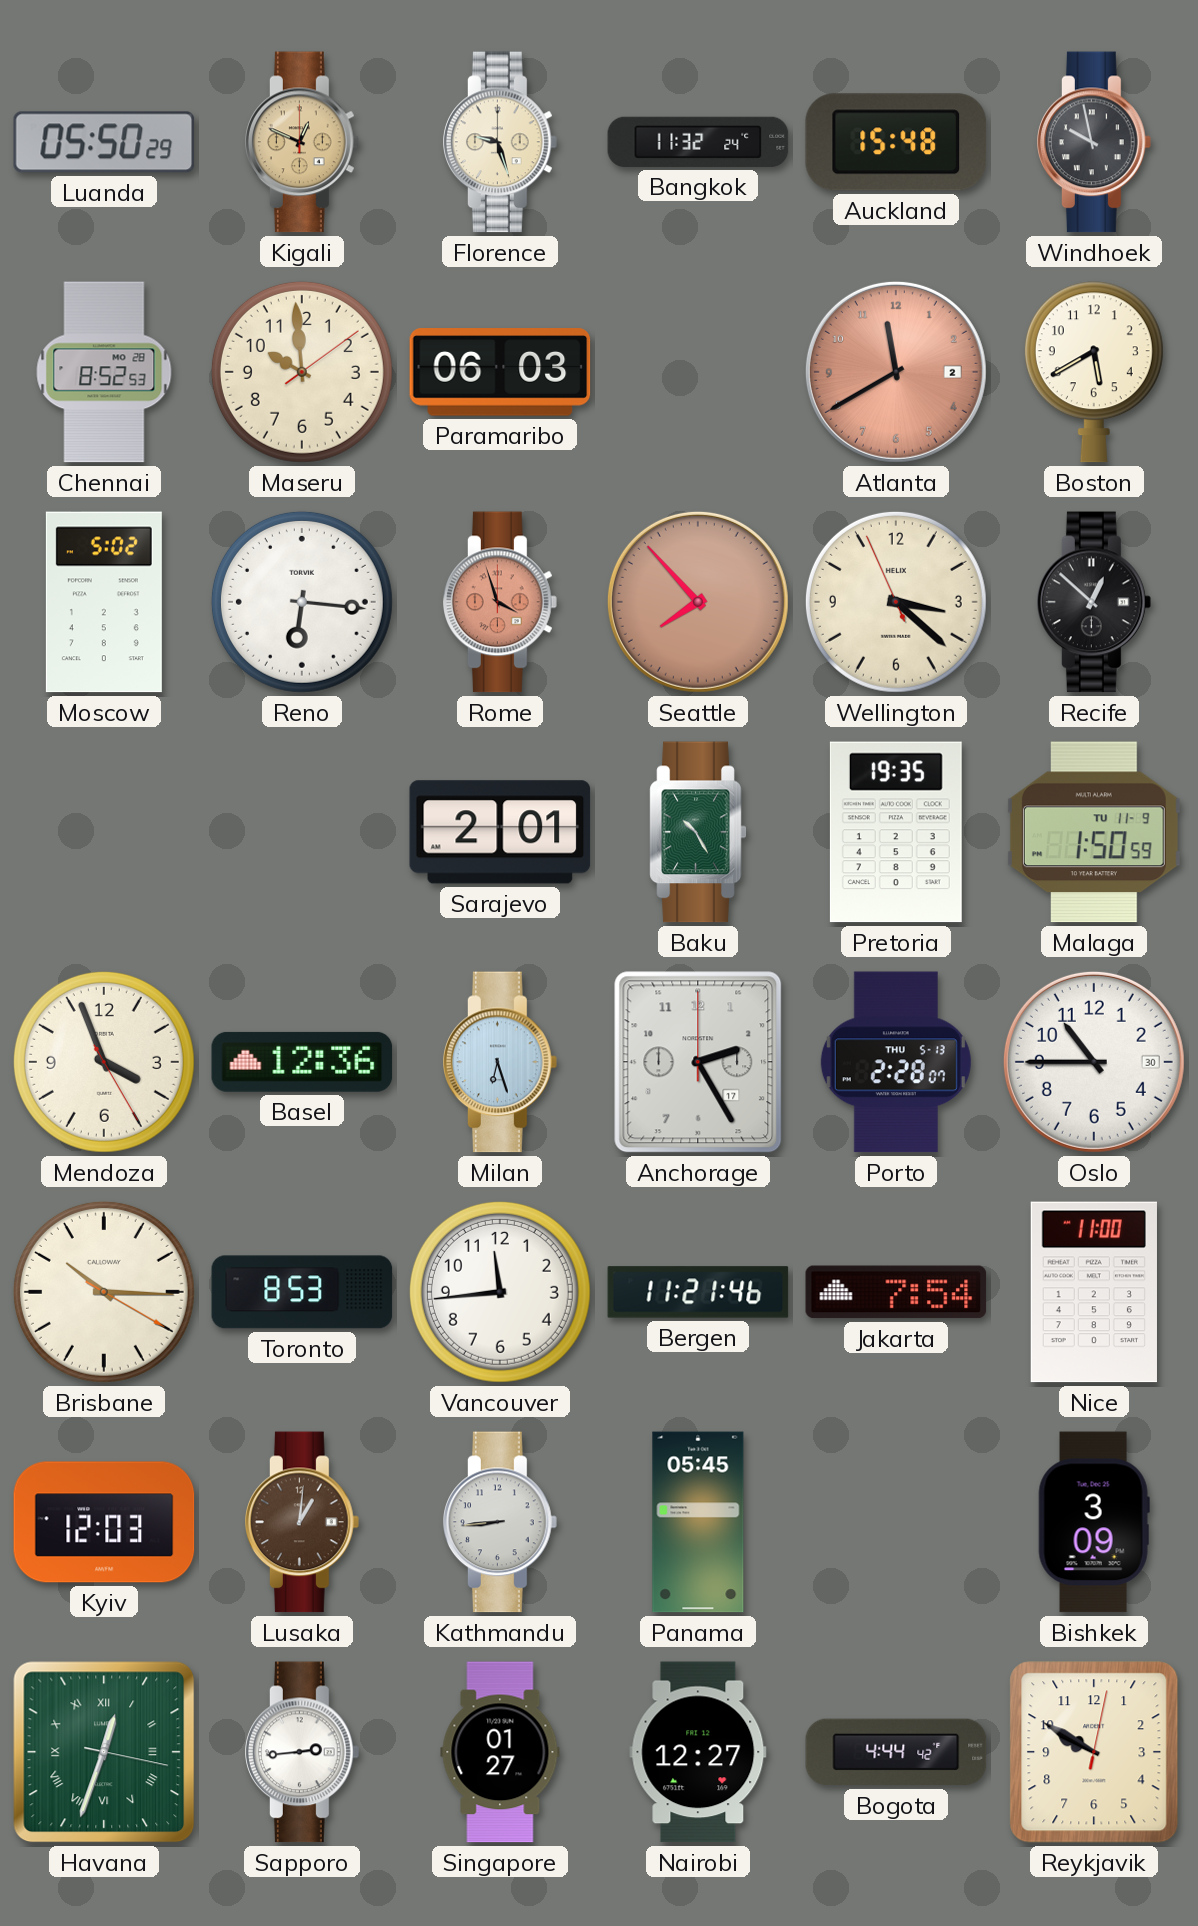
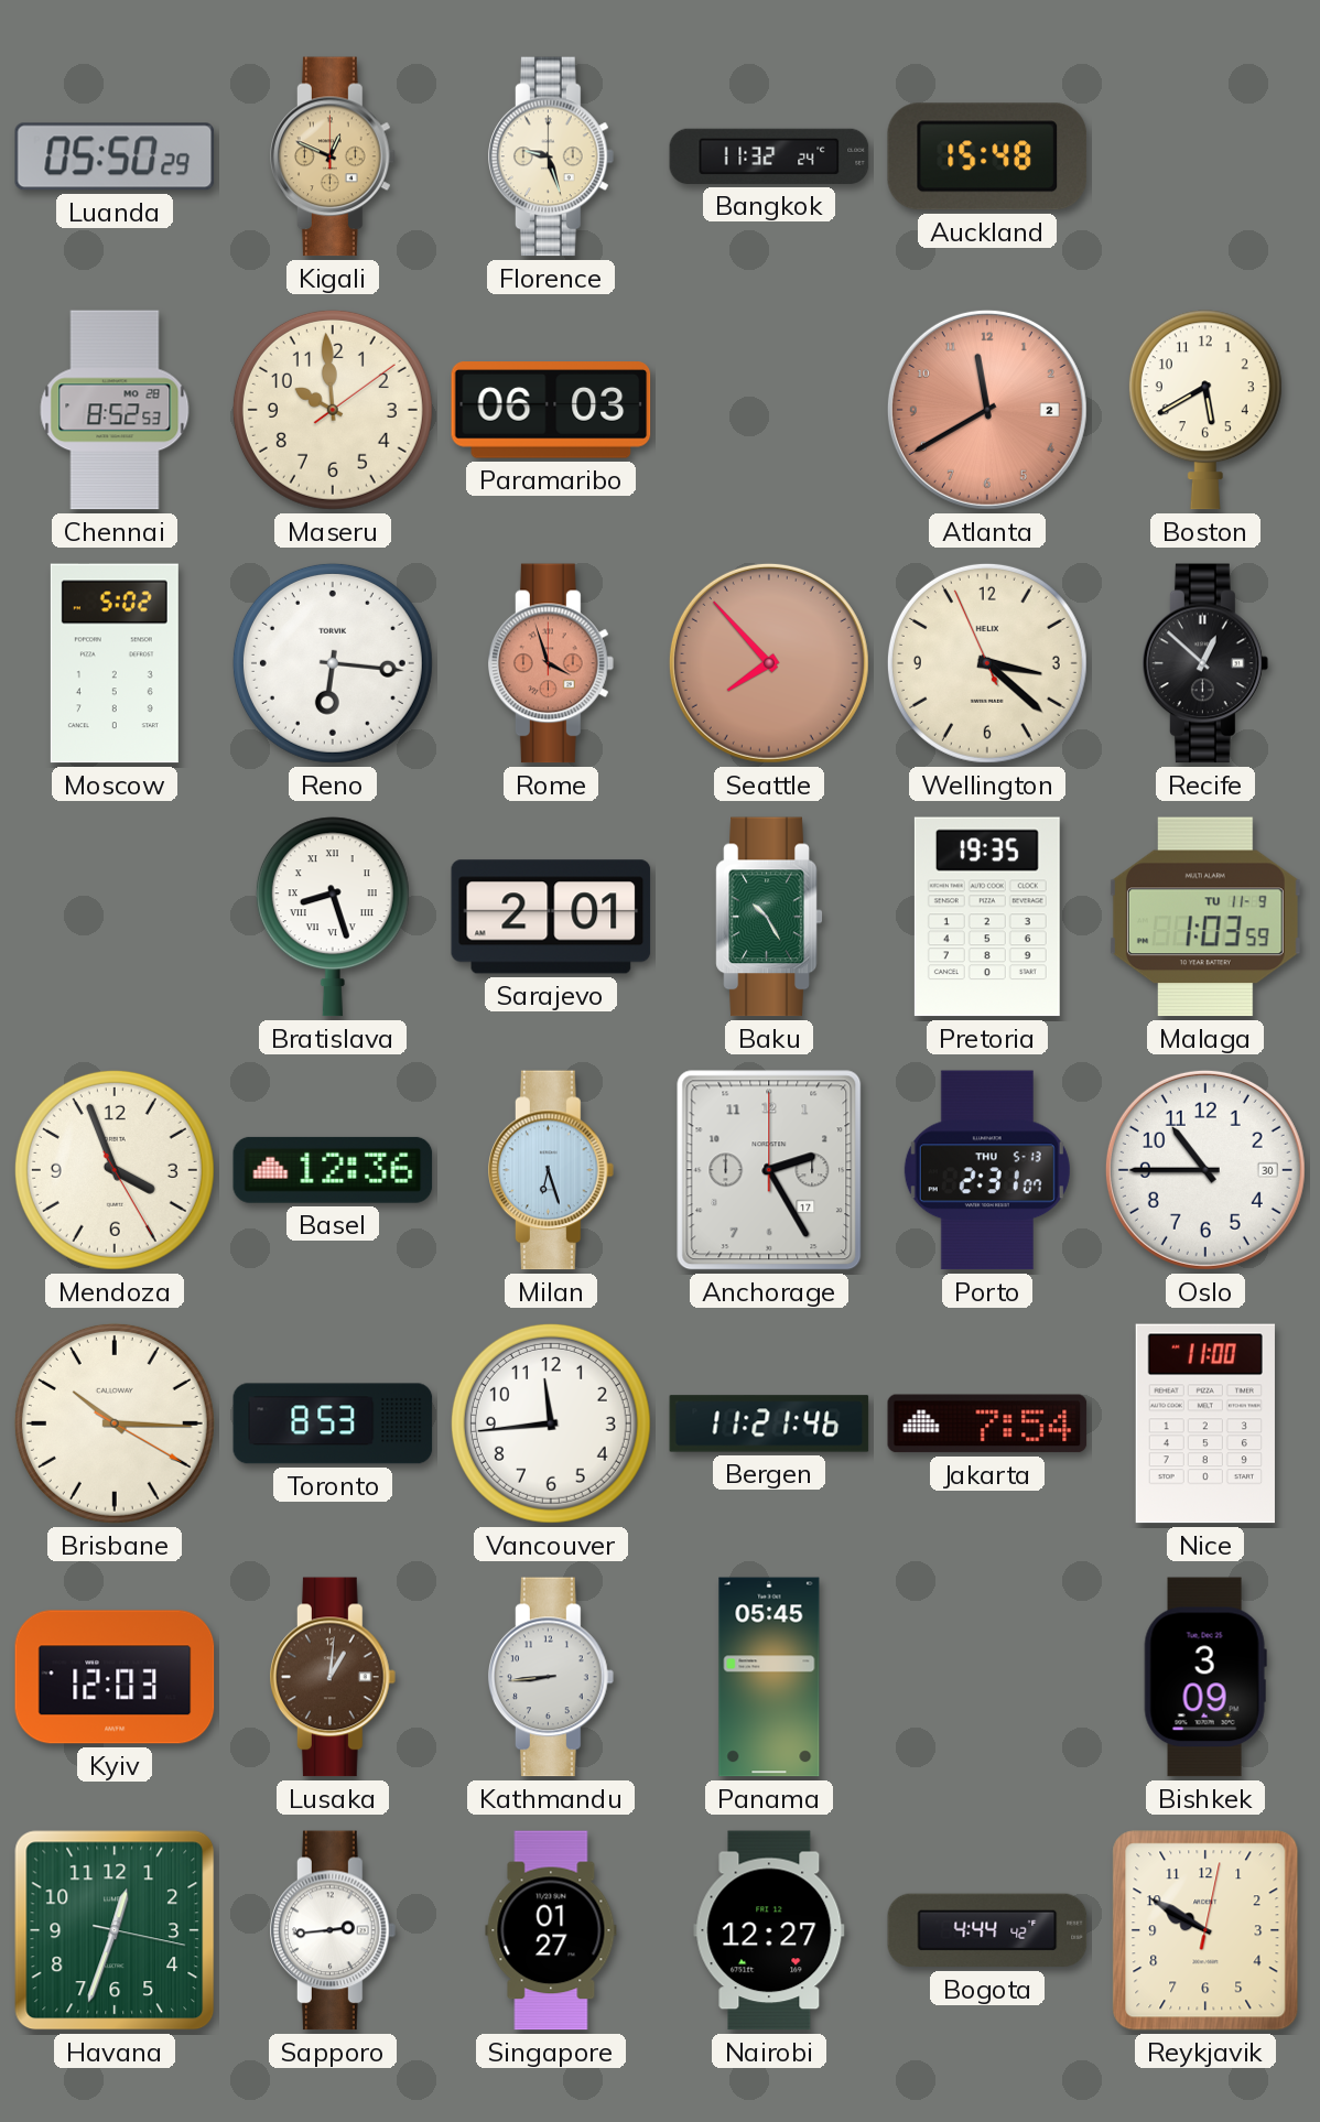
Windhoek: 9:58 -> none (1095, 142)
Bratislava: none -> 8:27 (333, 917)
Malaga: 1:50 -> 1:03 (1205, 917)
Porto: 2:28 -> 2:31 (987, 1170)
Havana numerals: Roman -> Arabic (115, 1930)
